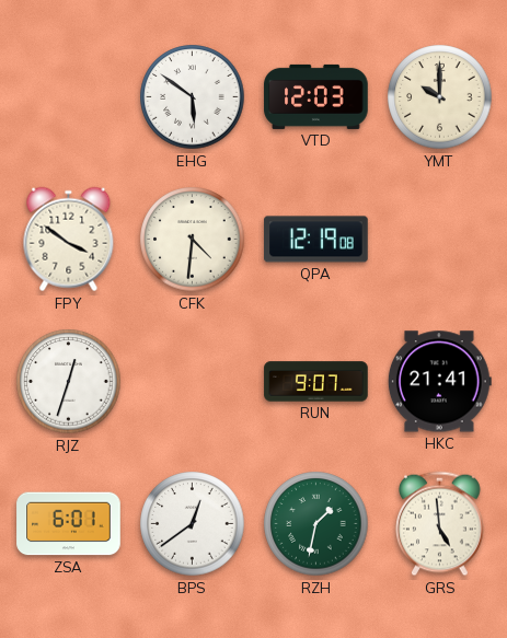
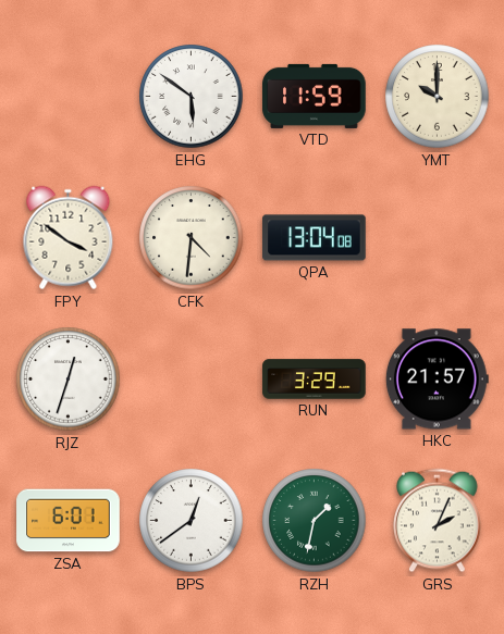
VTD: 12:03 -> 11:59 (315, 96)
QPA: 12:19 -> 13:04 (315, 238)
RUN: 9:07 -> 3:29 (315, 380)
HKC: 21:41 -> 21:57 (437, 380)
GRS: 4:59 -> 2:04 (438, 521)
